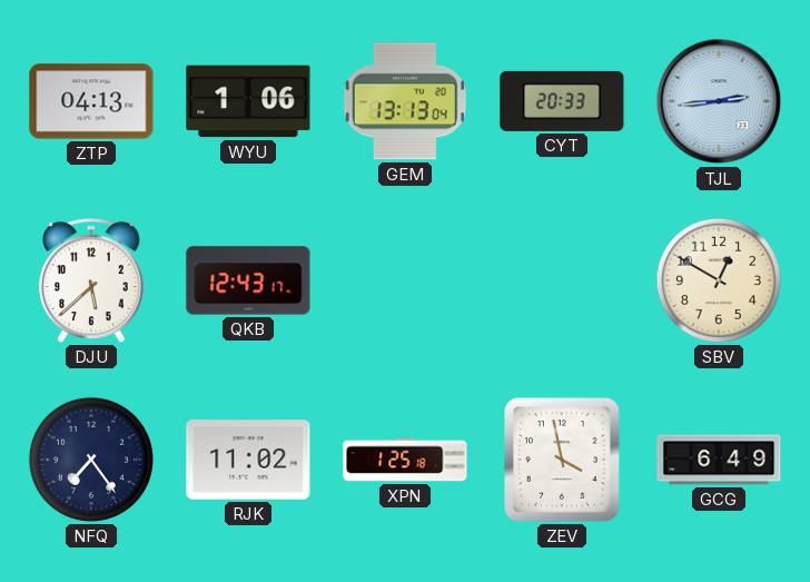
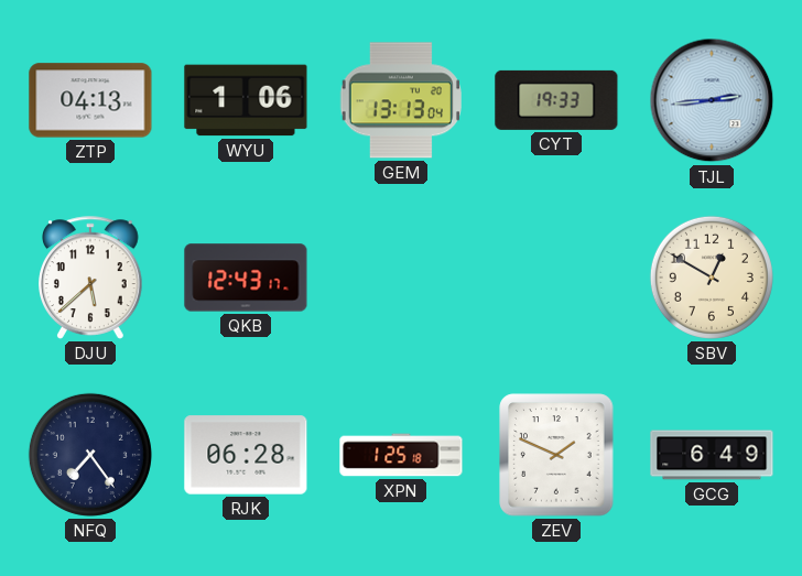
CYT: 20:33 -> 19:33 (556, 100)
RJK: 11:02 -> 06:28 (246, 455)
ZEV: 3:58 -> 1:49 (556, 455)
